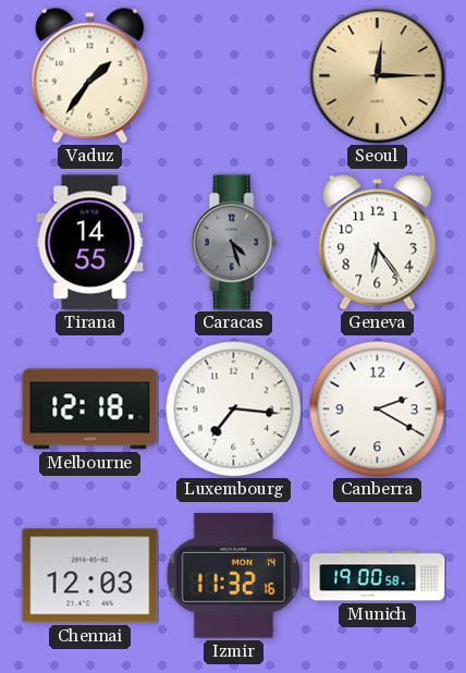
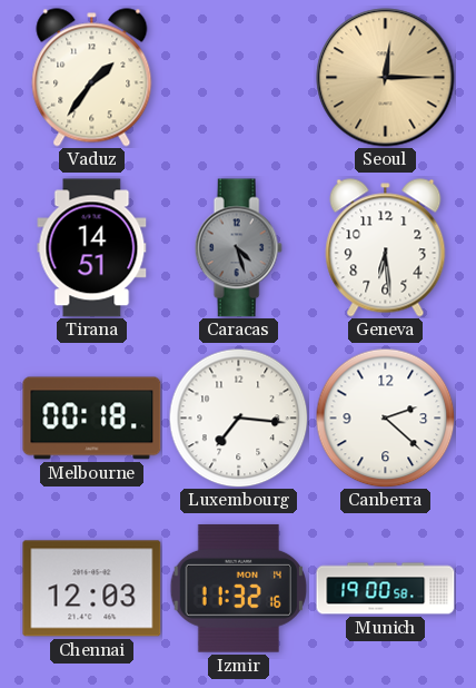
Tirana: 14:55 -> 14:51 (92, 248)
Geneva: 6:24 -> 6:29 (386, 248)
Melbourne: 12:18 -> 00:18 (92, 419)
Canberra: 2:20 -> 2:22 (385, 417)
